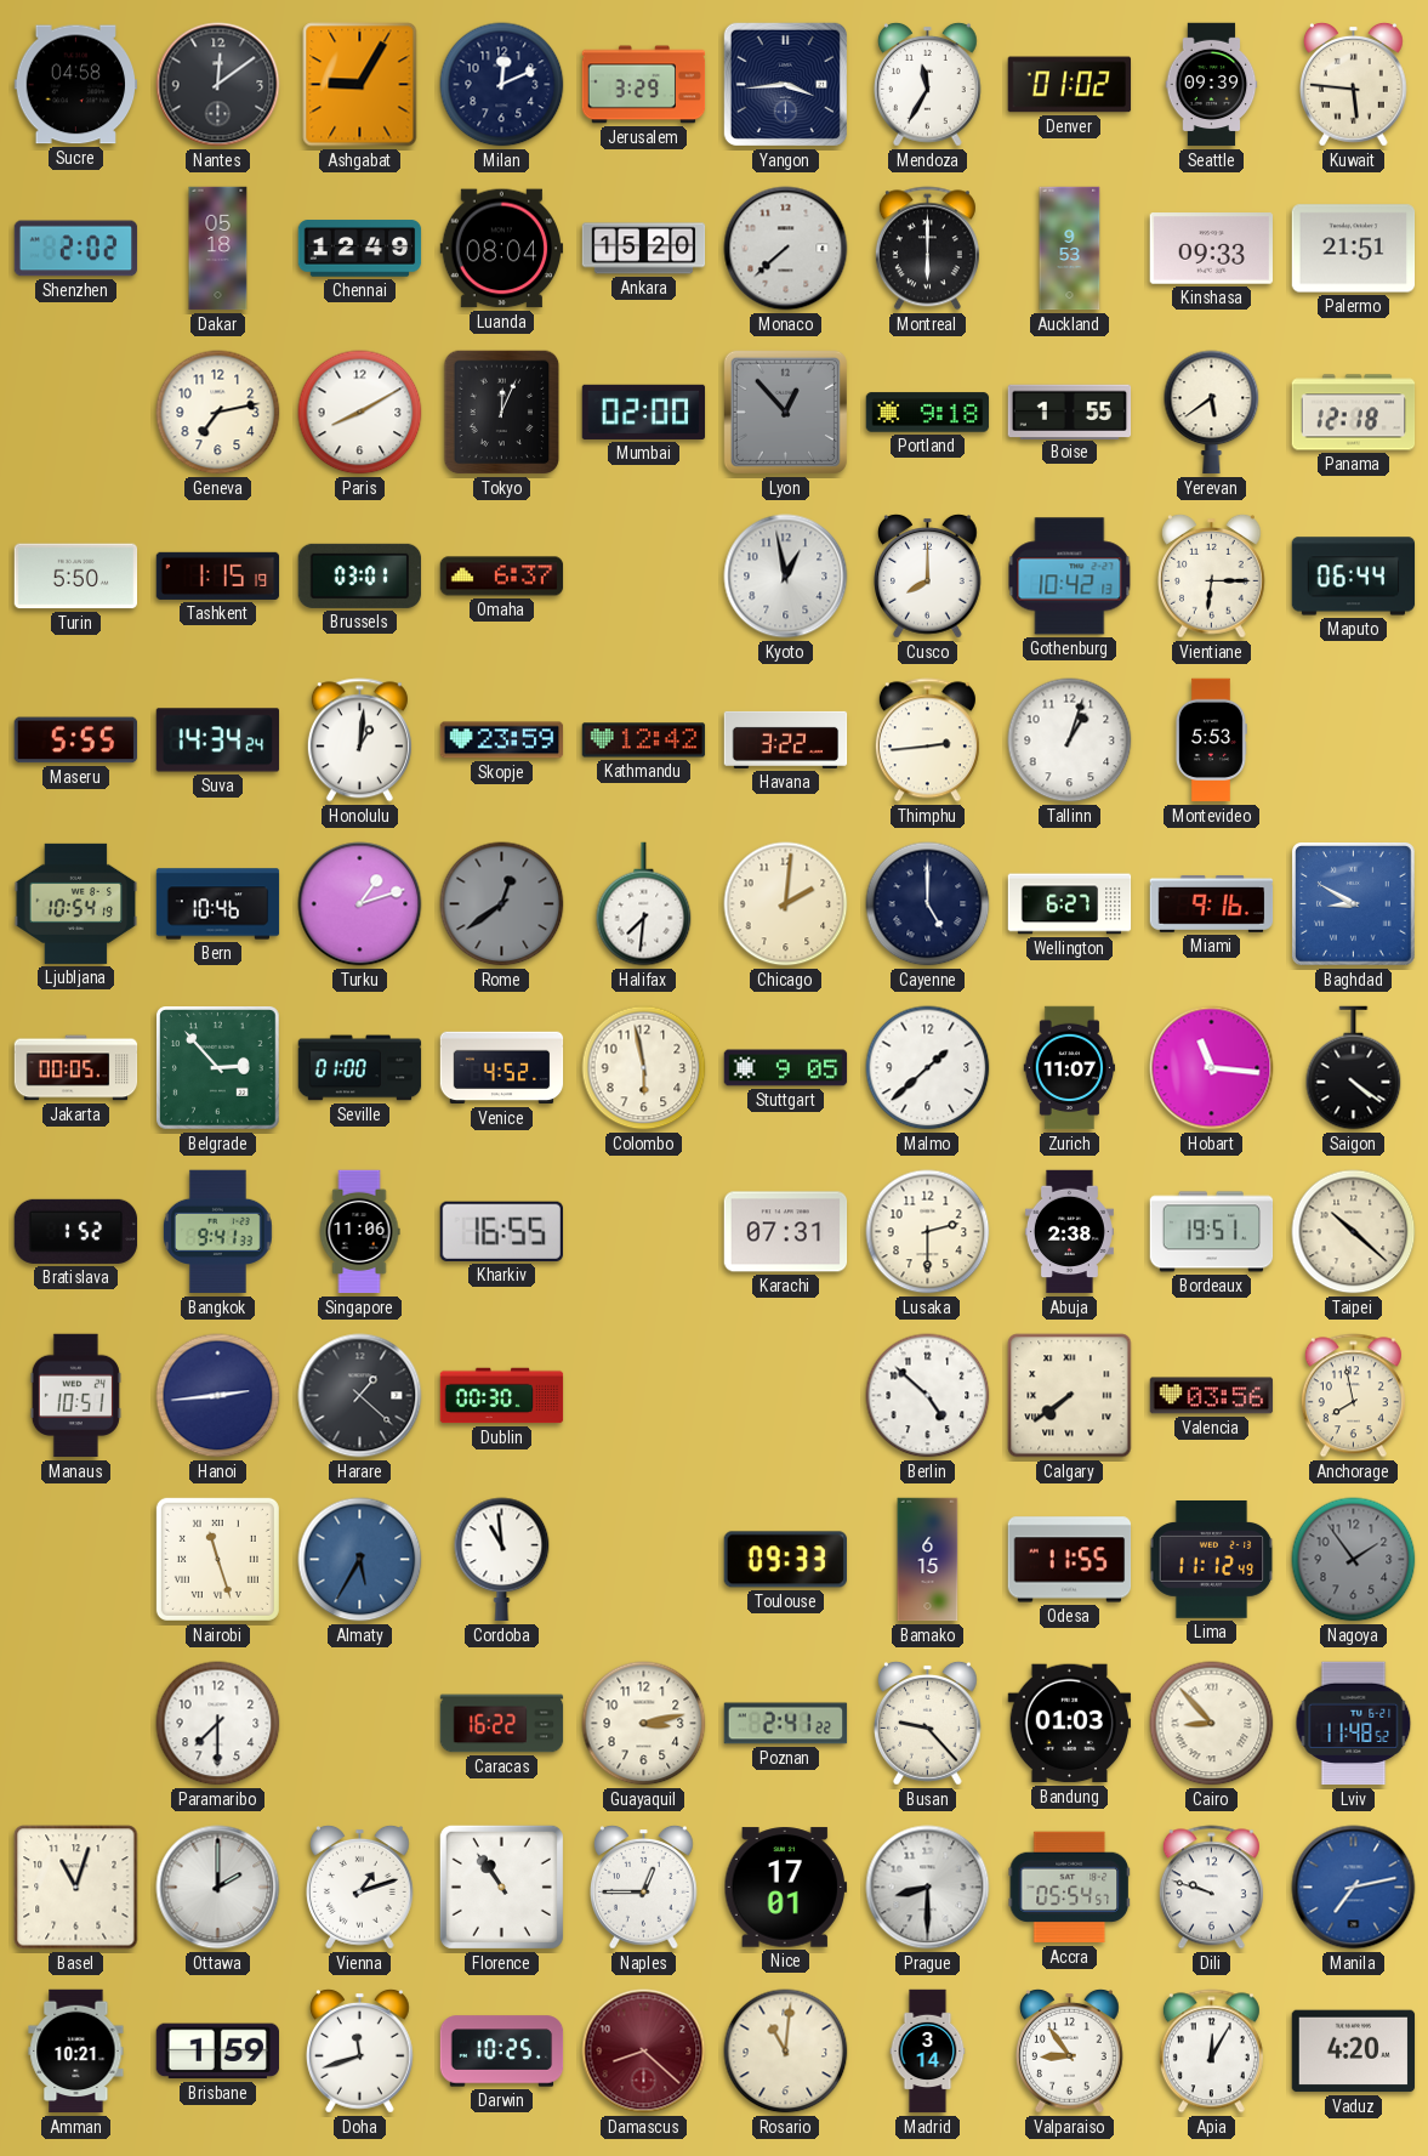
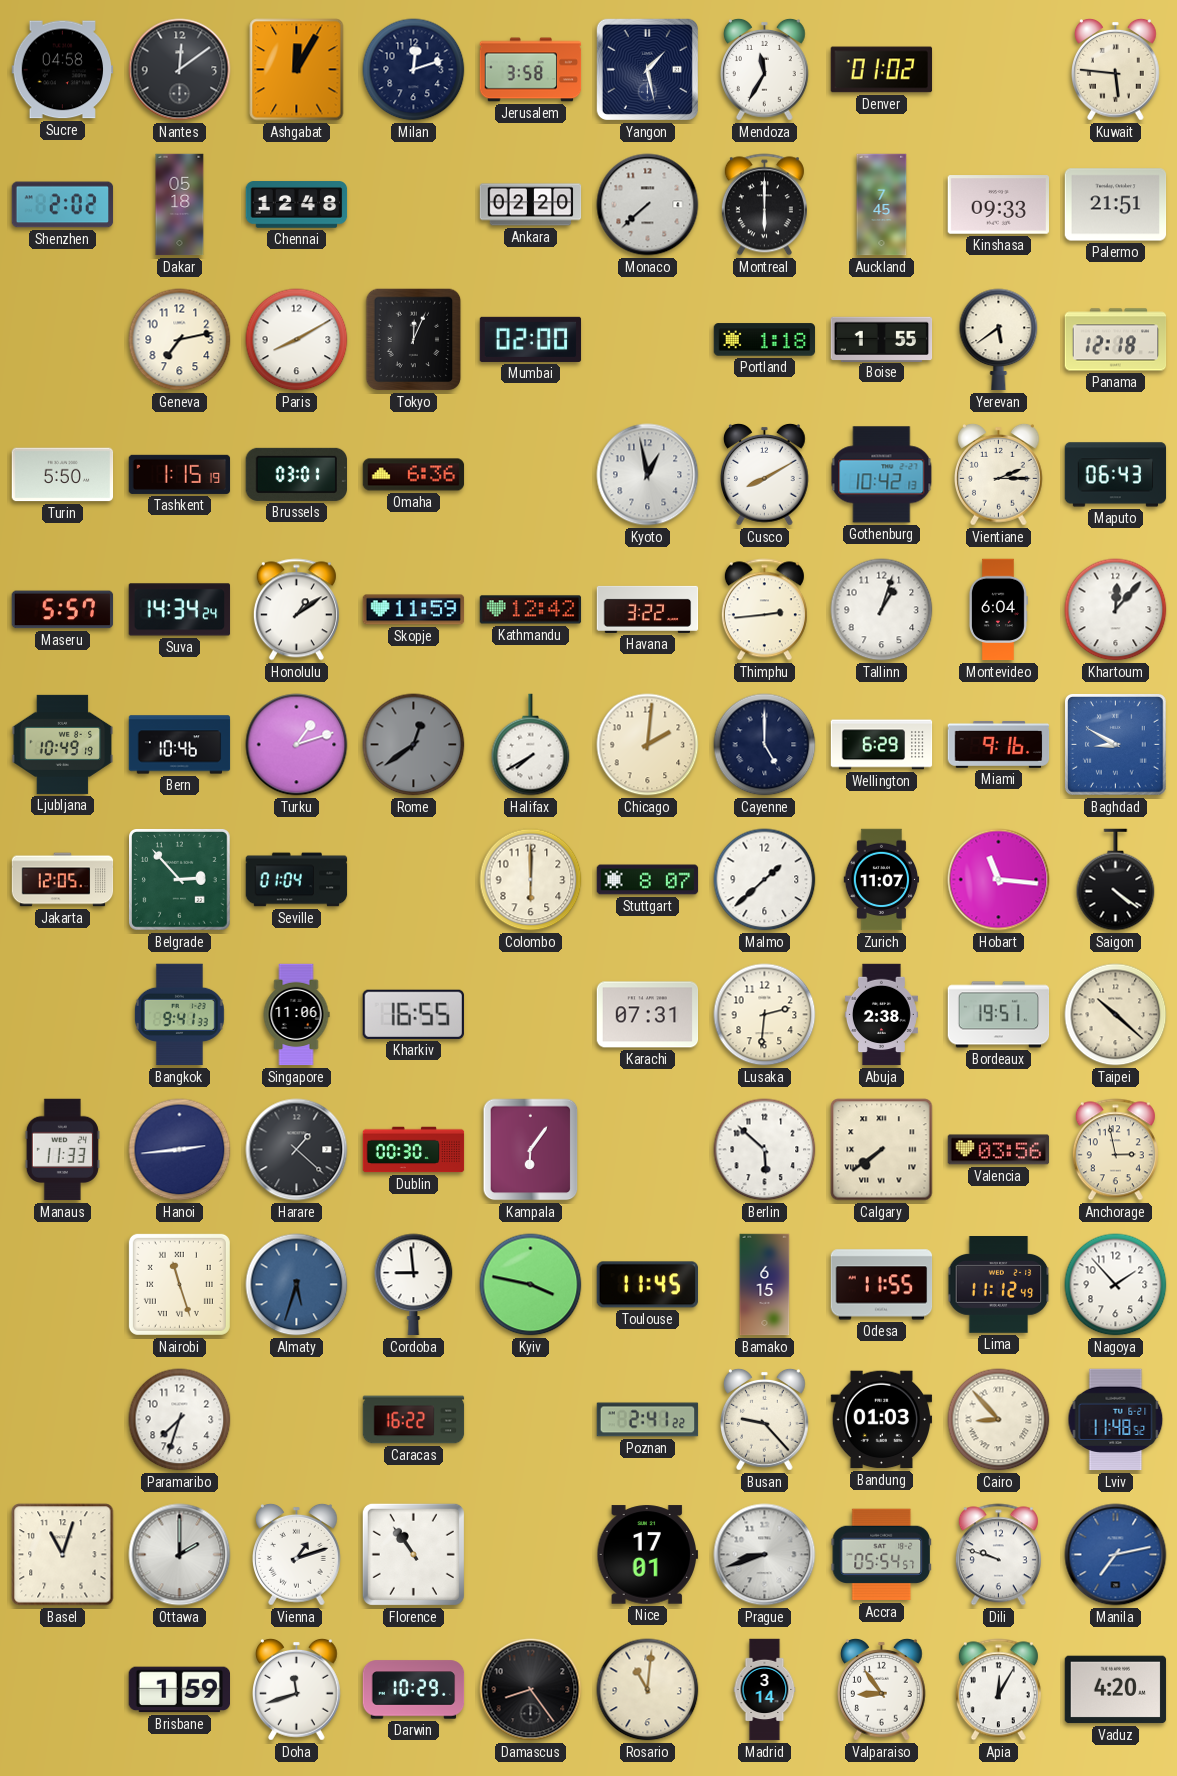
Ashgabat: 9:05 -> 12:05 (297, 70)
Milan: 12:11 -> 12:12 (414, 70)
Jerusalem: 3:29 -> 3:58 (531, 70)
Yangon: 3:44 -> 1:28 (647, 69)
Seattle: 09:39 -> none (1212, 85)
Chennai: 12:49 -> 12:48 (297, 205)
Luanda: 08:04 -> none (502, 249)
Ankara: 15:20 -> 02:20 (531, 205)
Auckland: 9:53 -> 7:45 (882, 205)
Lyon: 12:53 -> none (785, 412)
Portland: 9:18 -> 1:18 (765, 340)
Omaha: 6:37 -> 6:36 (414, 475)
Cusco: 8:00 -> 8:10 (765, 475)
Vientiane: 6:15 -> 2:15 (999, 475)
Maputo: 06:44 -> 06:43 (1116, 475)
Maseru: 5:55 -> 5:57 (63, 610)
Honolulu: 1:01 -> 1:09 (296, 610)
Skopje: 23:59 -> 11:59 (414, 610)
Montevideo: 5:53 -> 6:04 (998, 610)
Khartoum: none -> 12:07 (1116, 610)
Ljubljana: 10:54 -> 10:49 (63, 744)
Halifax: 7:31 -> 7:40 (531, 745)
Wellington: 6:27 -> 6:29 (882, 745)
Jakarta: 00:05 -> 12:05 (63, 880)
Seville: 01:00 -> 01:04 (297, 880)
Venice: 4:52 -> none (502, 1068)
Colombo: 5:58 -> 6:00 (531, 880)
Stuttgart: 9:05 -> 8:07 (648, 880)
Bratislava: 1:52 -> none (76, 1231)
Lusaka: 2:30 -> 2:31 (765, 1015)
Manaus: 10:51 -> 11:33 (62, 1150)
Kampala: none -> 6:06 (531, 1150)
Berlin: 4:52 -> 5:52 (765, 1150)
Anchorage: 7:58 -> 2:58 (1115, 1150)
Almaty: 5:35 -> 5:33 (297, 1285)
Cordoba: 10:59 -> 8:59 (414, 1285)
Kyiv: none -> 3:47 (531, 1285)
Toulouse: 09:33 -> 11:45 (647, 1285)
Nagoya: 1:54 -> 1:53 (1116, 1285)
Nagoya dial: grey -> white (1116, 1285)
Paramaribo: 7:30 -> 7:33 (180, 1420)
Guayaquil: 3:13 -> none (644, 1724)
Naples: 12:45 -> none (644, 1888)
Prague: 8:30 -> 8:42 (765, 1555)
Amman: 10:21 -> none (76, 2052)
Darwin: 10:25 -> 10:29 (414, 1690)
Damascus: 8:22 -> 8:24 (531, 1690)
Damascus dial: burgundy -> black (531, 1690)
